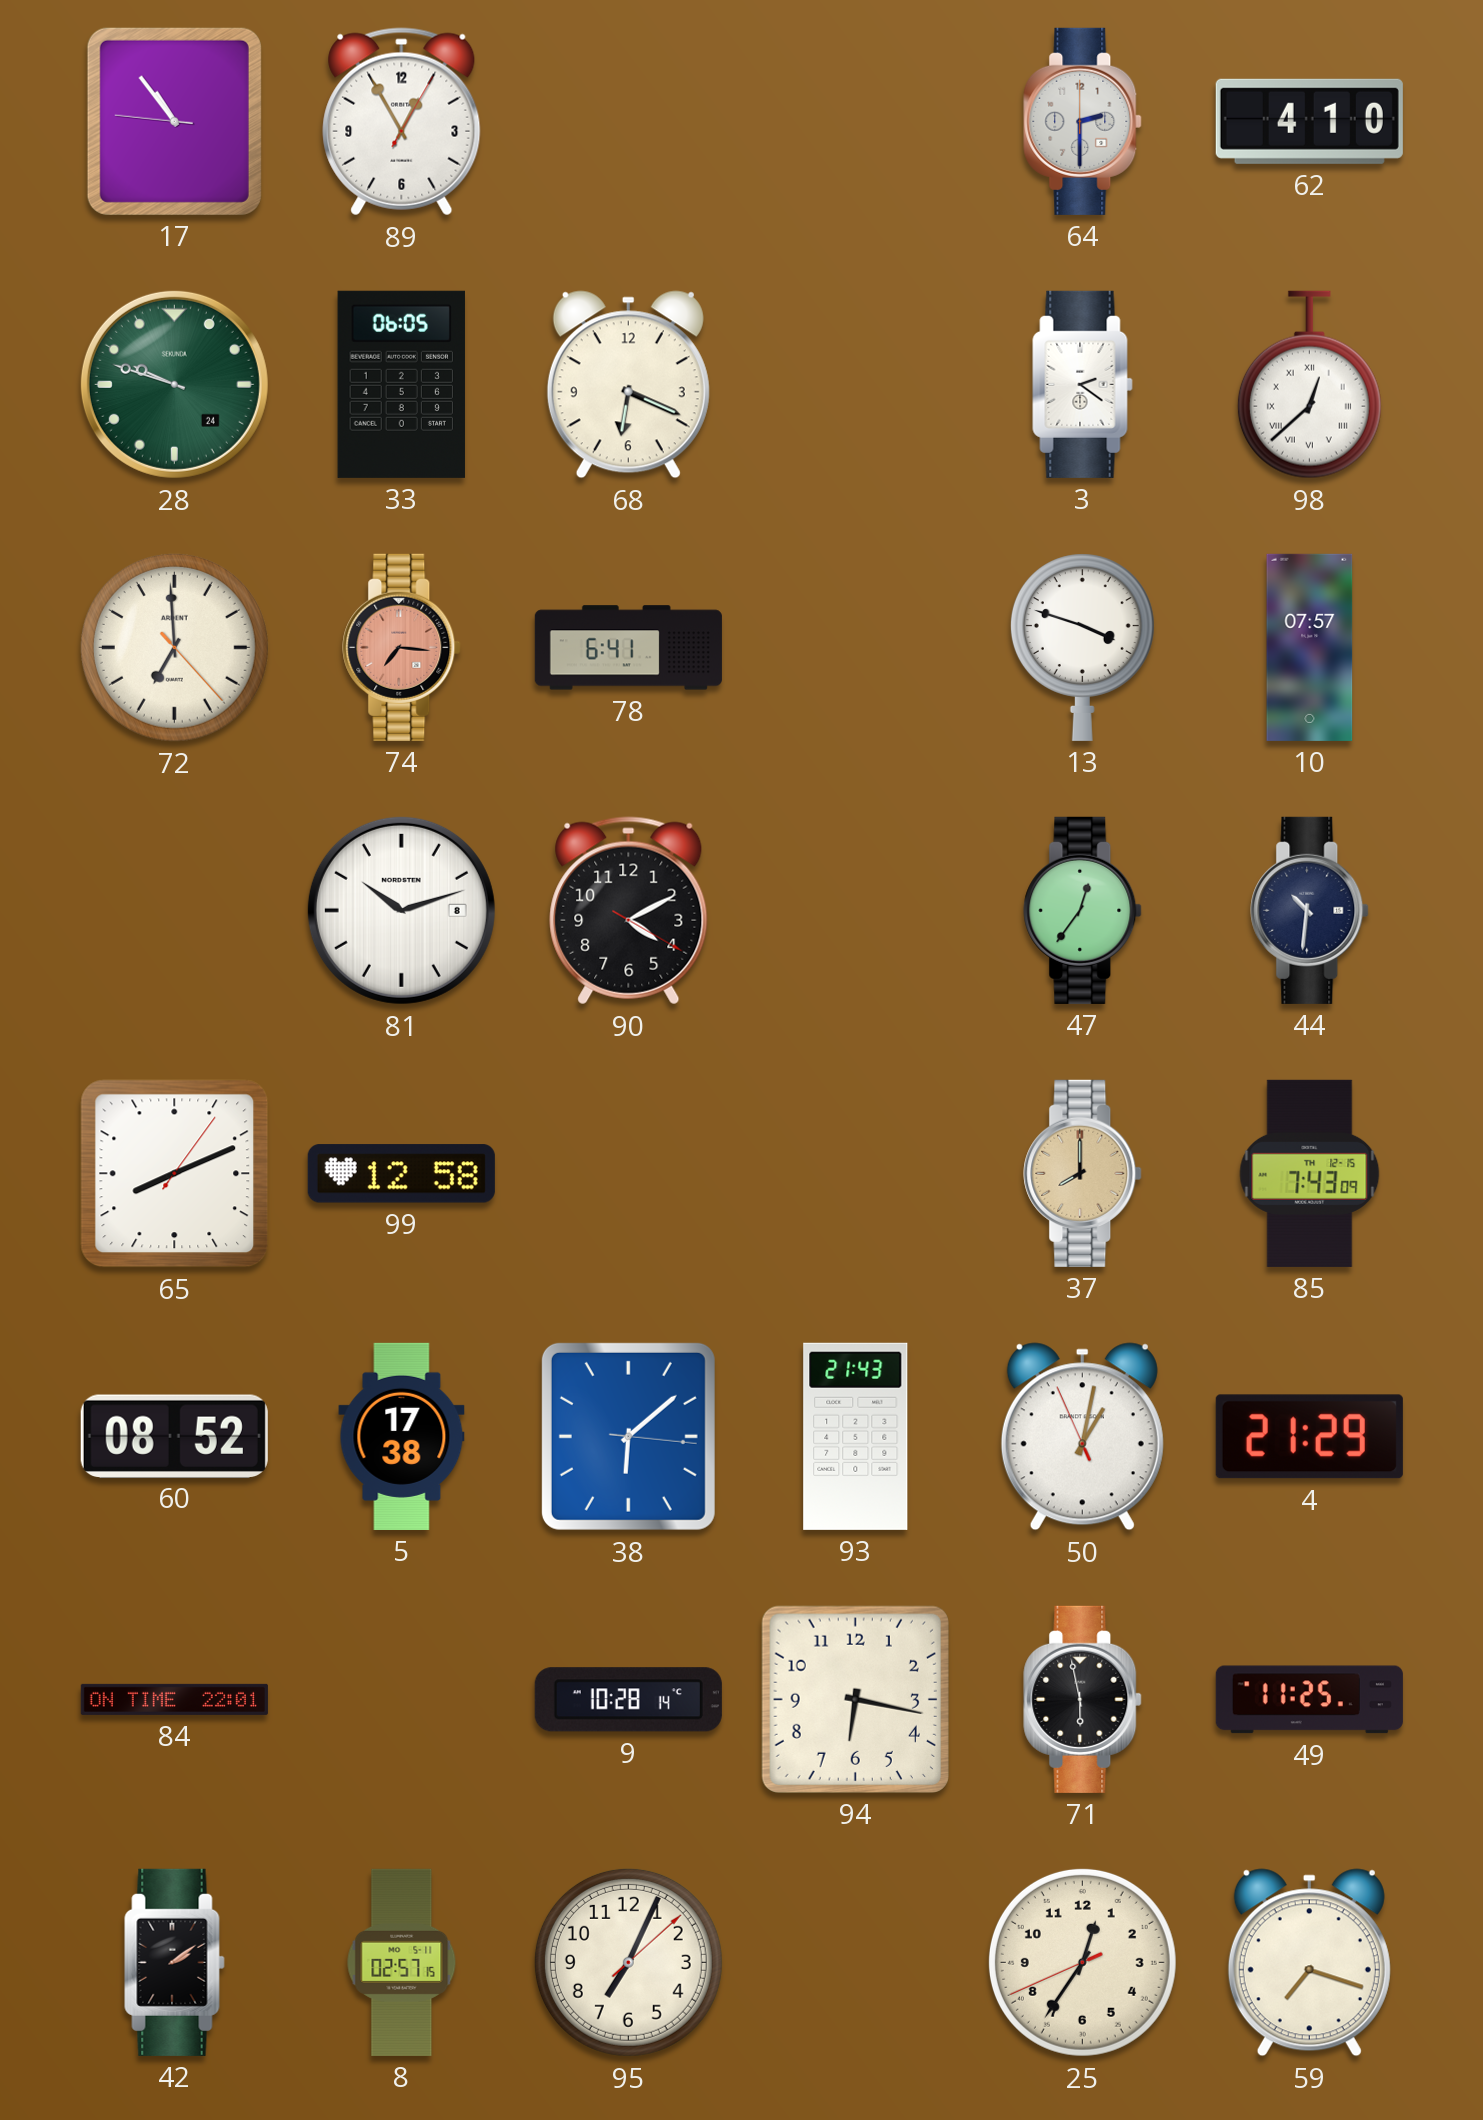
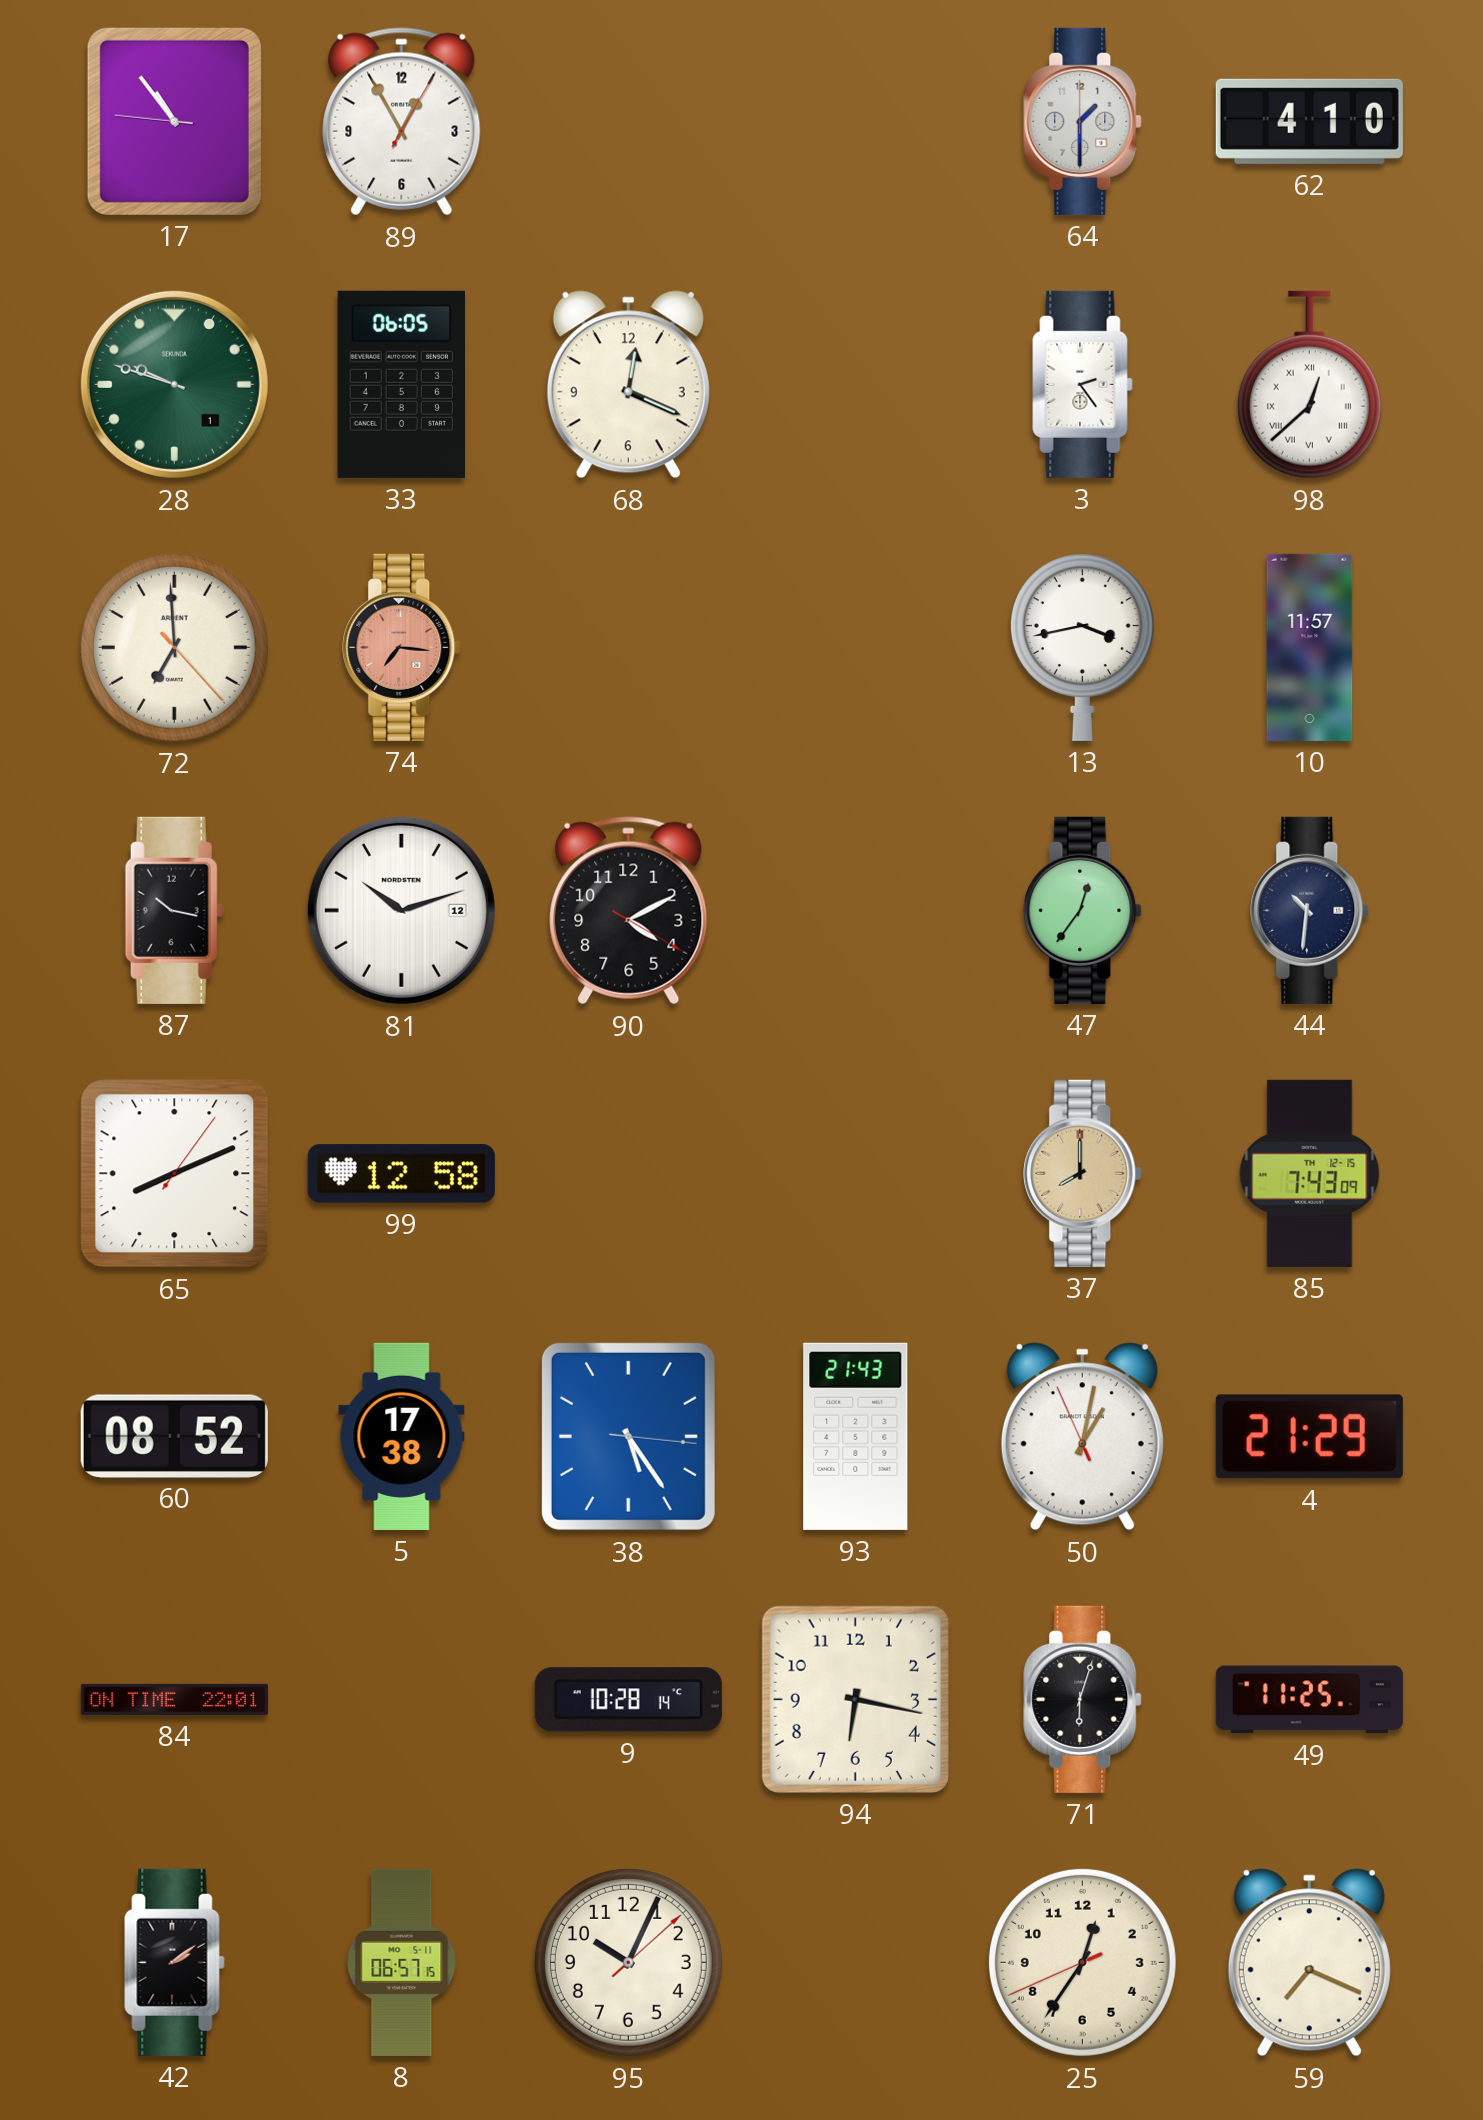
64: 2:30 -> 1:30 (1083, 121)
28 date: 24 -> 1 (174, 384)
68: 6:19 -> 12:19 (628, 385)
3: 2:21 -> 2:24 (1083, 384)
78: 6:41 -> none (628, 648)
13: 3:48 -> 3:43 (1082, 647)
10: 07:57 -> 11:57 (1310, 647)
87: none -> 10:17 (174, 910)
81 date: 8 -> 12 (401, 910)
38: 6:08 -> 5:24 (628, 1436)
71: 5:58 -> 6:03 (1083, 1699)
8: 02:57 -> 06:57 (402, 1962)
95: 7:04 -> 10:04 (628, 1962)
59: 7:18 -> 7:19 (1309, 1963)
